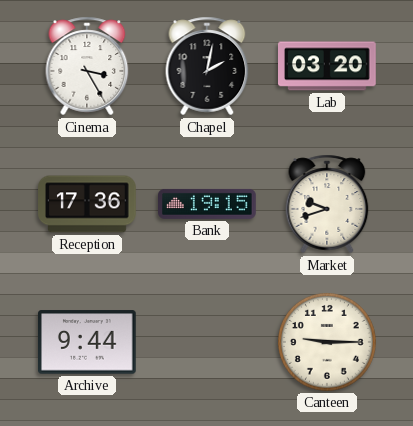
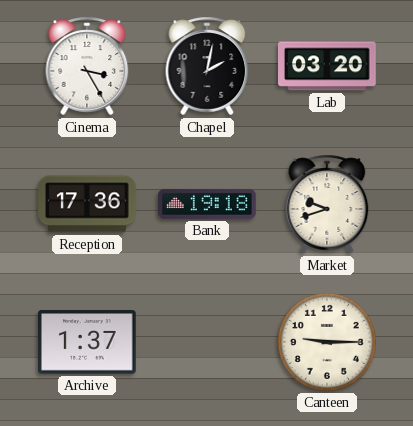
Bank: 19:15 -> 19:18 (208, 204)
Archive: 9:44 -> 1:37 (88, 342)
